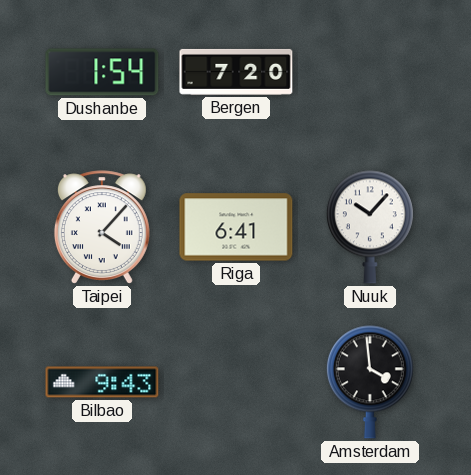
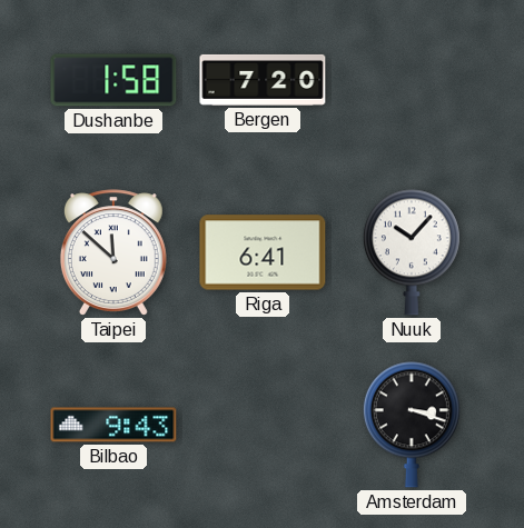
Dushanbe: 1:54 -> 1:58 (113, 80)
Taipei: 4:07 -> 11:52 (113, 252)
Amsterdam: 3:59 -> 3:18 (412, 425)
